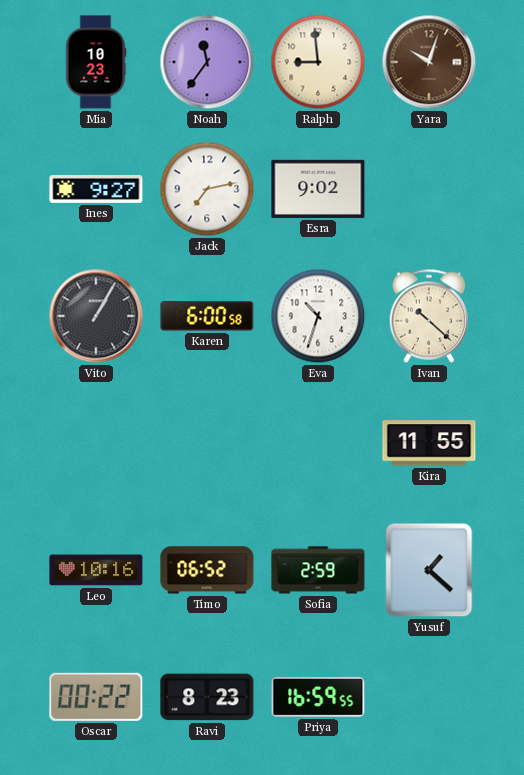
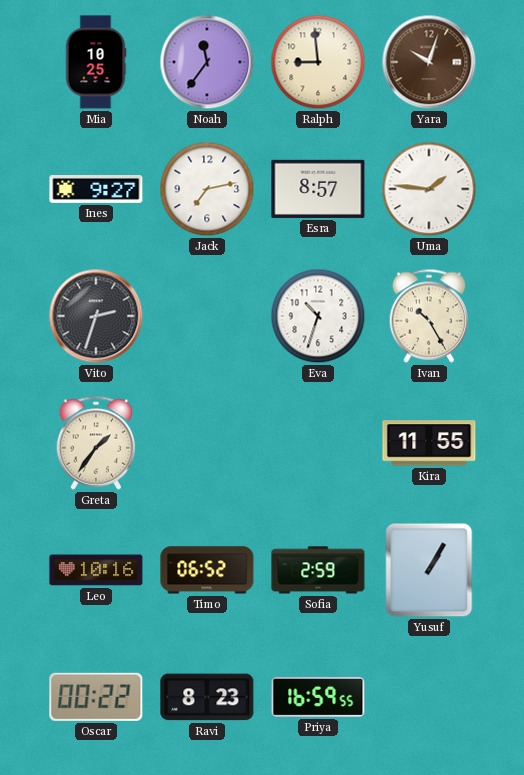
Mia: 10:23 -> 10:25 (96, 62)
Esra: 9:02 -> 8:57 (318, 189)
Uma: none -> 1:46 (429, 189)
Vito: 1:05 -> 2:33 (96, 316)
Karen: 6:00 -> none (207, 316)
Ivan: 10:22 -> 10:25 (429, 316)
Greta: none -> 1:36 (96, 443)
Yusuf: 1:22 -> 1:05 (429, 570)
